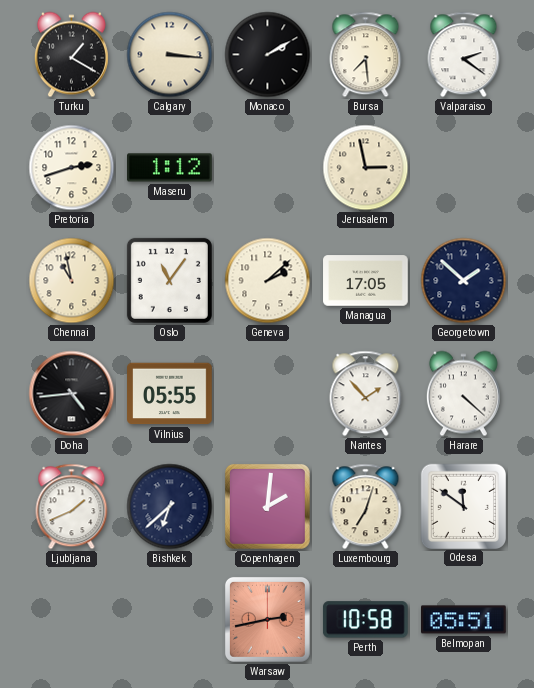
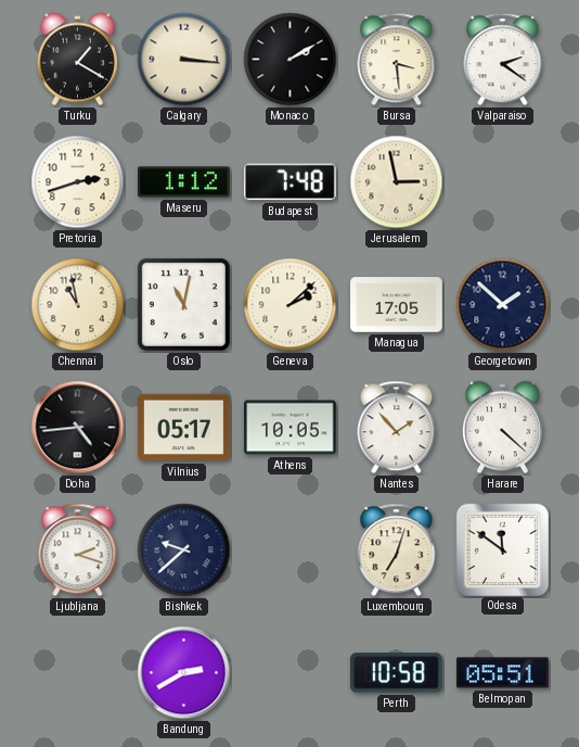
Bursa: 7:29 -> 3:29 (397, 60)
Budapest: none -> 7:48 (289, 182)
Oslo: 11:06 -> 11:02 (183, 304)
Vilnius: 05:55 -> 05:17 (184, 428)
Athens: none -> 10:05 (291, 428)
Ljubljana: 1:41 -> 2:18 (78, 550)
Bishkek: 6:38 -> 9:38 (184, 550)
Copenhagen: 2:01 -> none (267, 506)
Bandung: none -> 2:40 (184, 673)
Warsaw: 2:43 -> none (267, 619)
